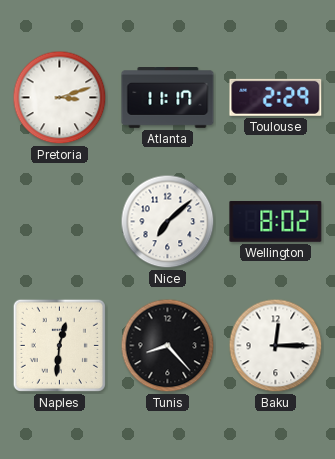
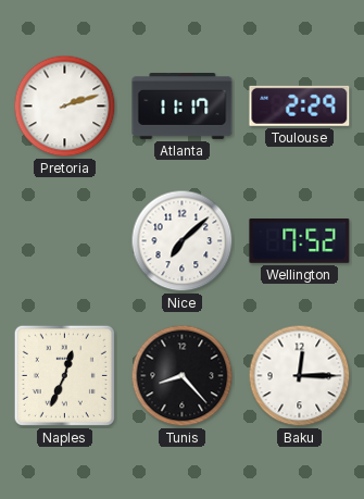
Pretoria: 3:12 -> 2:12 (65, 107)
Wellington: 8:02 -> 7:52 (300, 240)
Naples: 12:31 -> 12:34 (64, 375)
